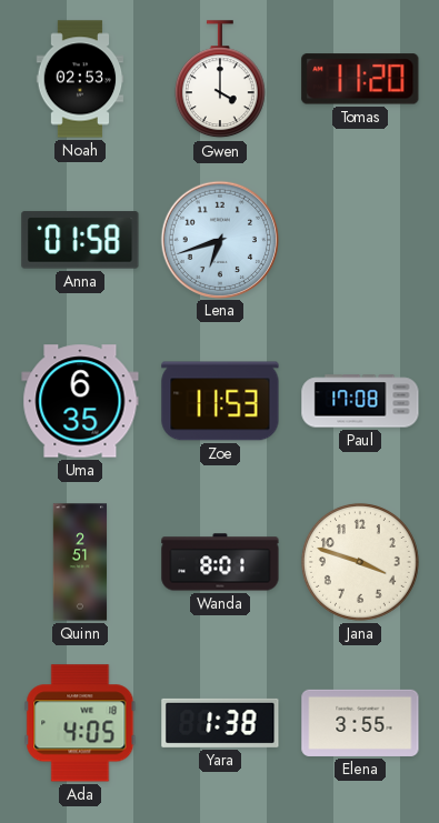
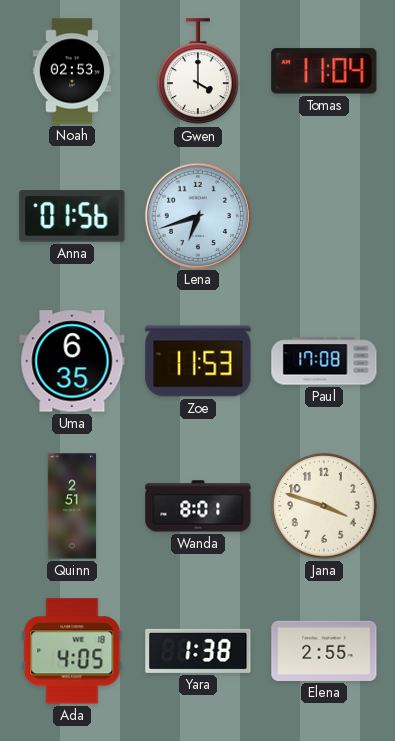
Tomas: 11:20 -> 11:04 (324, 71)
Anna: 01:58 -> 01:56 (72, 216)
Elena: 3:55 -> 2:55 (324, 651)
